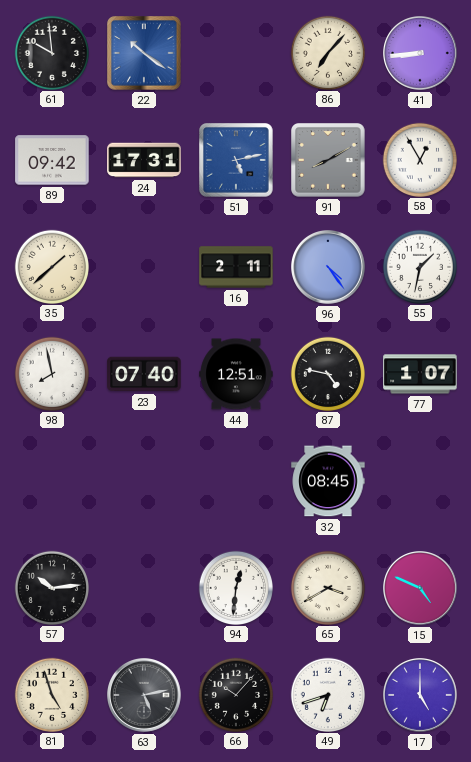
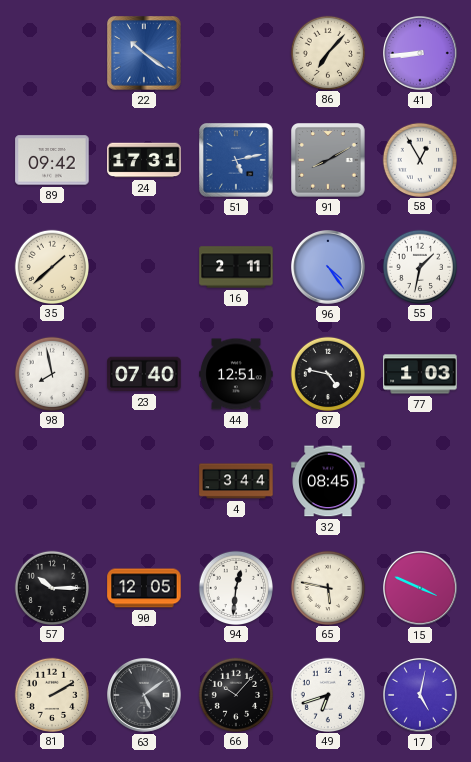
61: 9:59 -> none (51, 52)
77: 1:07 -> 1:03 (420, 374)
4: none -> 3:44 (236, 481)
57: 10:14 -> 10:15 (51, 587)
90: none -> 12:05 (144, 588)
65: 3:40 -> 5:47 (327, 587)
15: 4:49 -> 3:49 (421, 589)
81: 4:57 -> 2:10 (51, 694)
63: 5:13 -> 5:09 (145, 696)
17: 5:00 -> 5:02 (421, 696)
